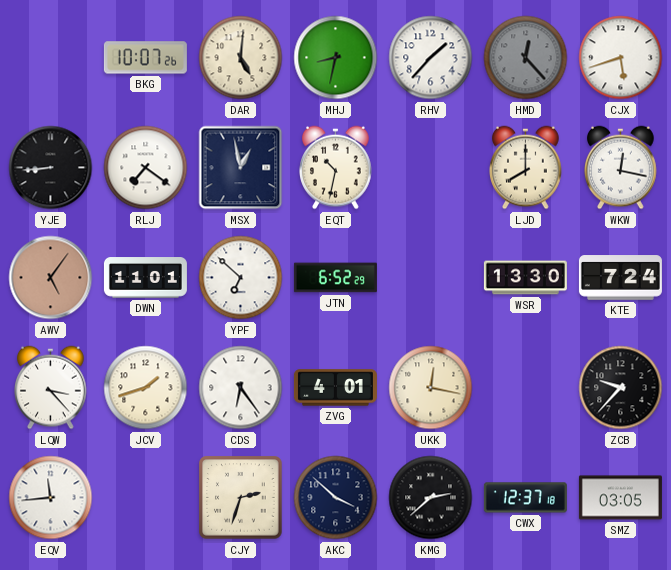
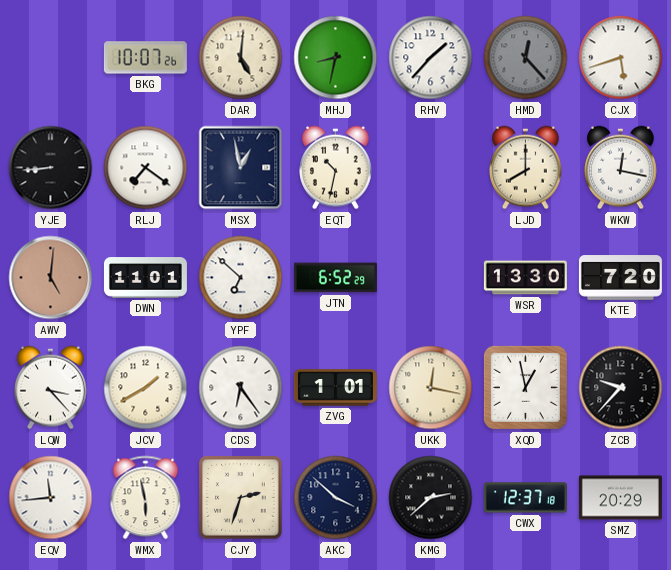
AWV: 5:06 -> 5:01 (51, 278)
KTE: 7:24 -> 7:20 (620, 278)
JCV: 1:42 -> 1:40 (146, 388)
ZVG: 4:01 -> 1:01 (335, 388)
XQD: none -> 12:58 (525, 387)
WMX: none -> 5:58 (146, 498)
SMZ: 03:05 -> 20:29 (620, 498)
